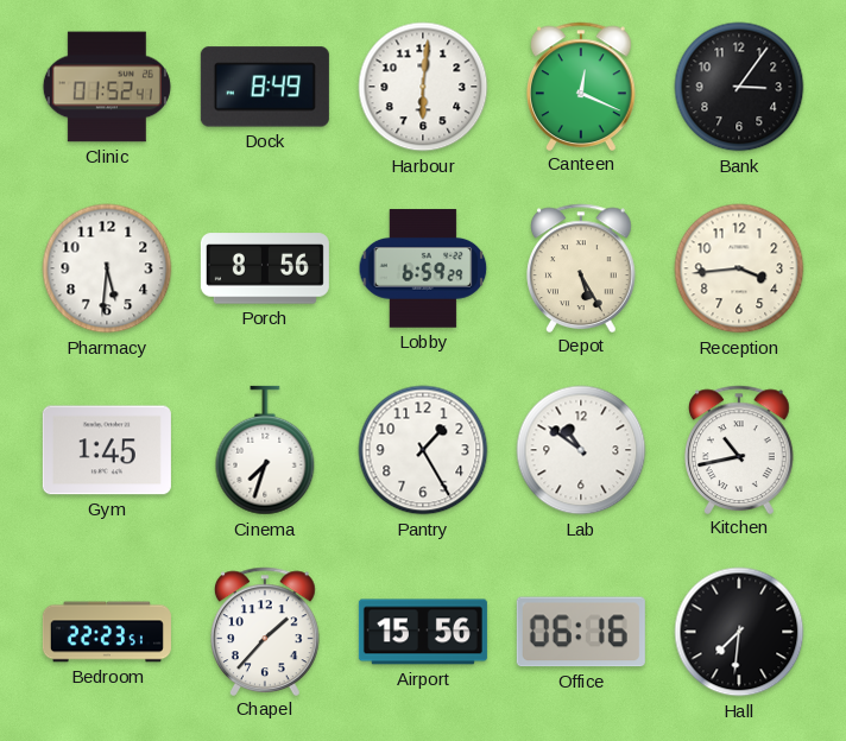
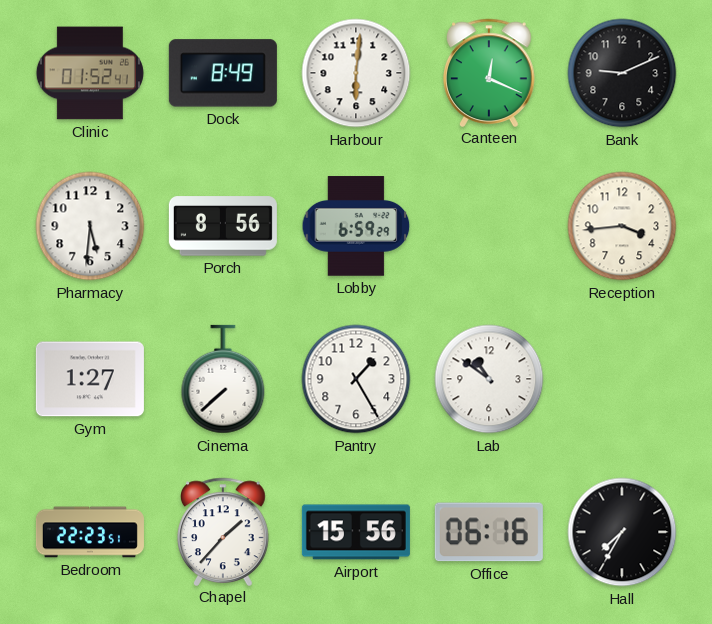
Bank: 3:06 -> 9:11 (622, 73)
Depot: 5:25 -> none (582, 267)
Gym: 1:45 -> 1:27 (90, 379)
Cinema: 7:33 -> 7:38 (223, 379)
Kitchen: 10:43 -> none (740, 449)
Hall: 7:31 -> 7:35 (622, 532)
